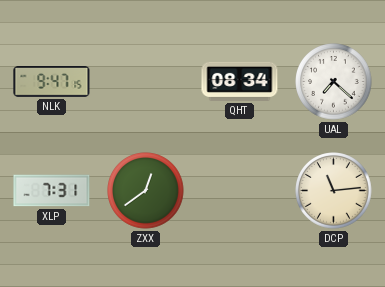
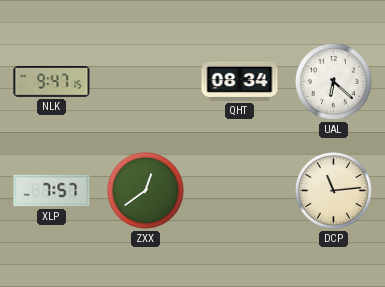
UAL: 7:22 -> 6:22 (334, 82)
XLP: 7:31 -> 7:57 (52, 191)
